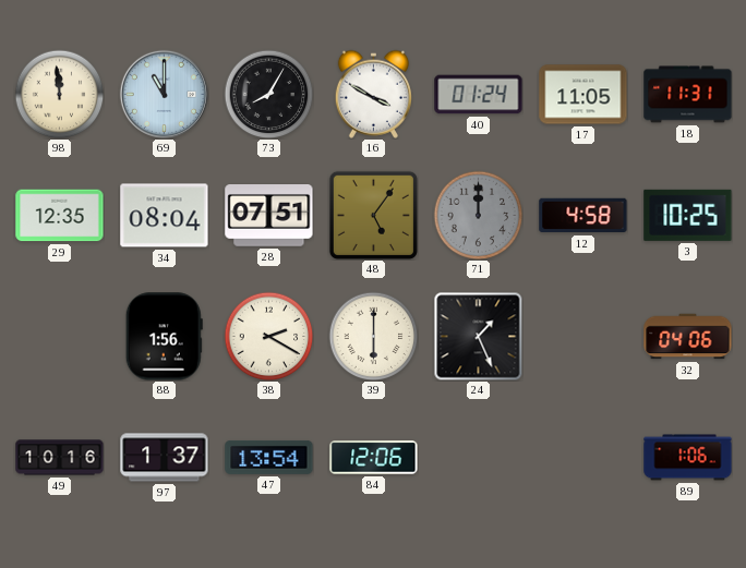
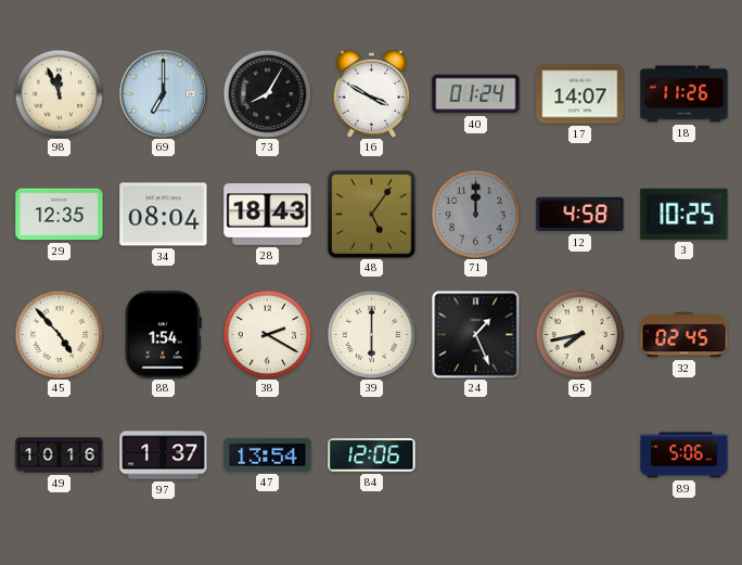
98: 11:59 -> 11:56 (59, 93)
69: 11:00 -> 7:00 (163, 93)
17: 11:05 -> 14:07 (580, 94)
18: 11:31 -> 11:26 (685, 94)
28: 07:51 -> 18:43 (268, 215)
45: none -> 4:53 (59, 334)
88: 1:56 -> 1:54 (163, 335)
65: none -> 7:43 (579, 334)
32: 04:06 -> 02:45 (685, 335)
89: 1:06 -> 5:06 (685, 455)
